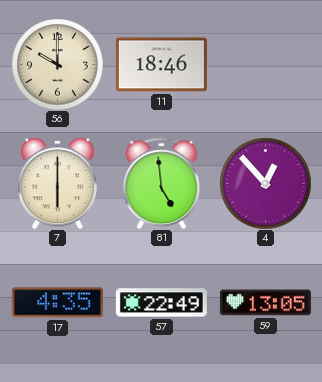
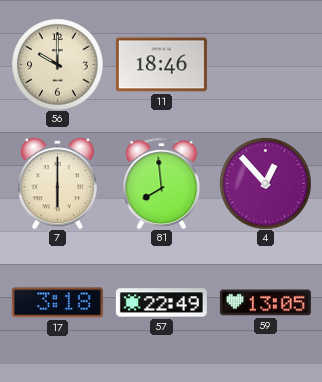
81: 4:59 -> 7:59 (162, 183)
17: 4:35 -> 3:18 (57, 303)
